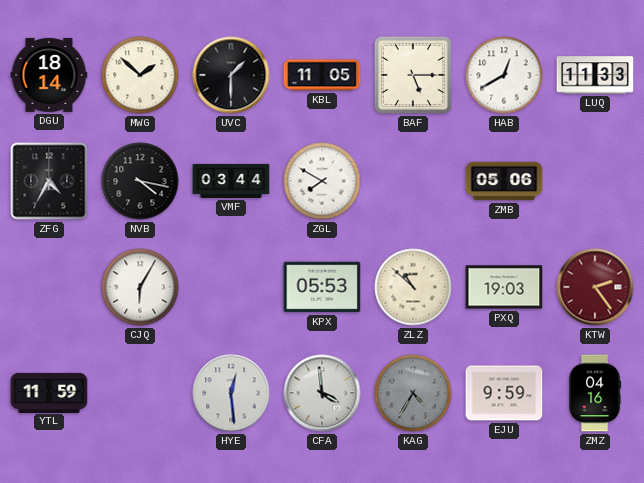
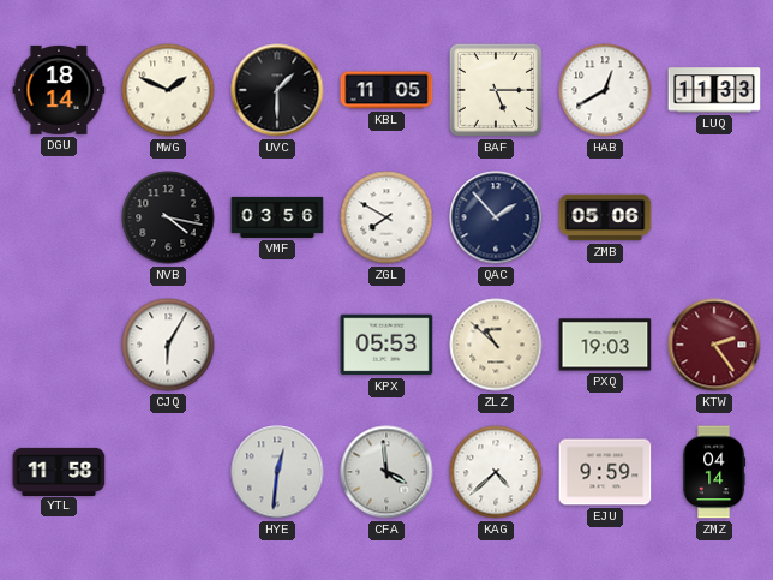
MWG: 1:52 -> 1:49 (168, 90)
ZFG: 4:35 -> none (49, 181)
VMF: 03:44 -> 03:56 (277, 217)
QAC: none -> 1:53 (496, 217)
YTL: 11:59 -> 11:58 (59, 471)
HYE: 12:29 -> 12:31 (277, 472)
KAG: 4:35 -> 4:38 (496, 472)
KAG dial: grey -> white (496, 472)
ZMZ: 04:16 -> 04:14 (714, 472)
